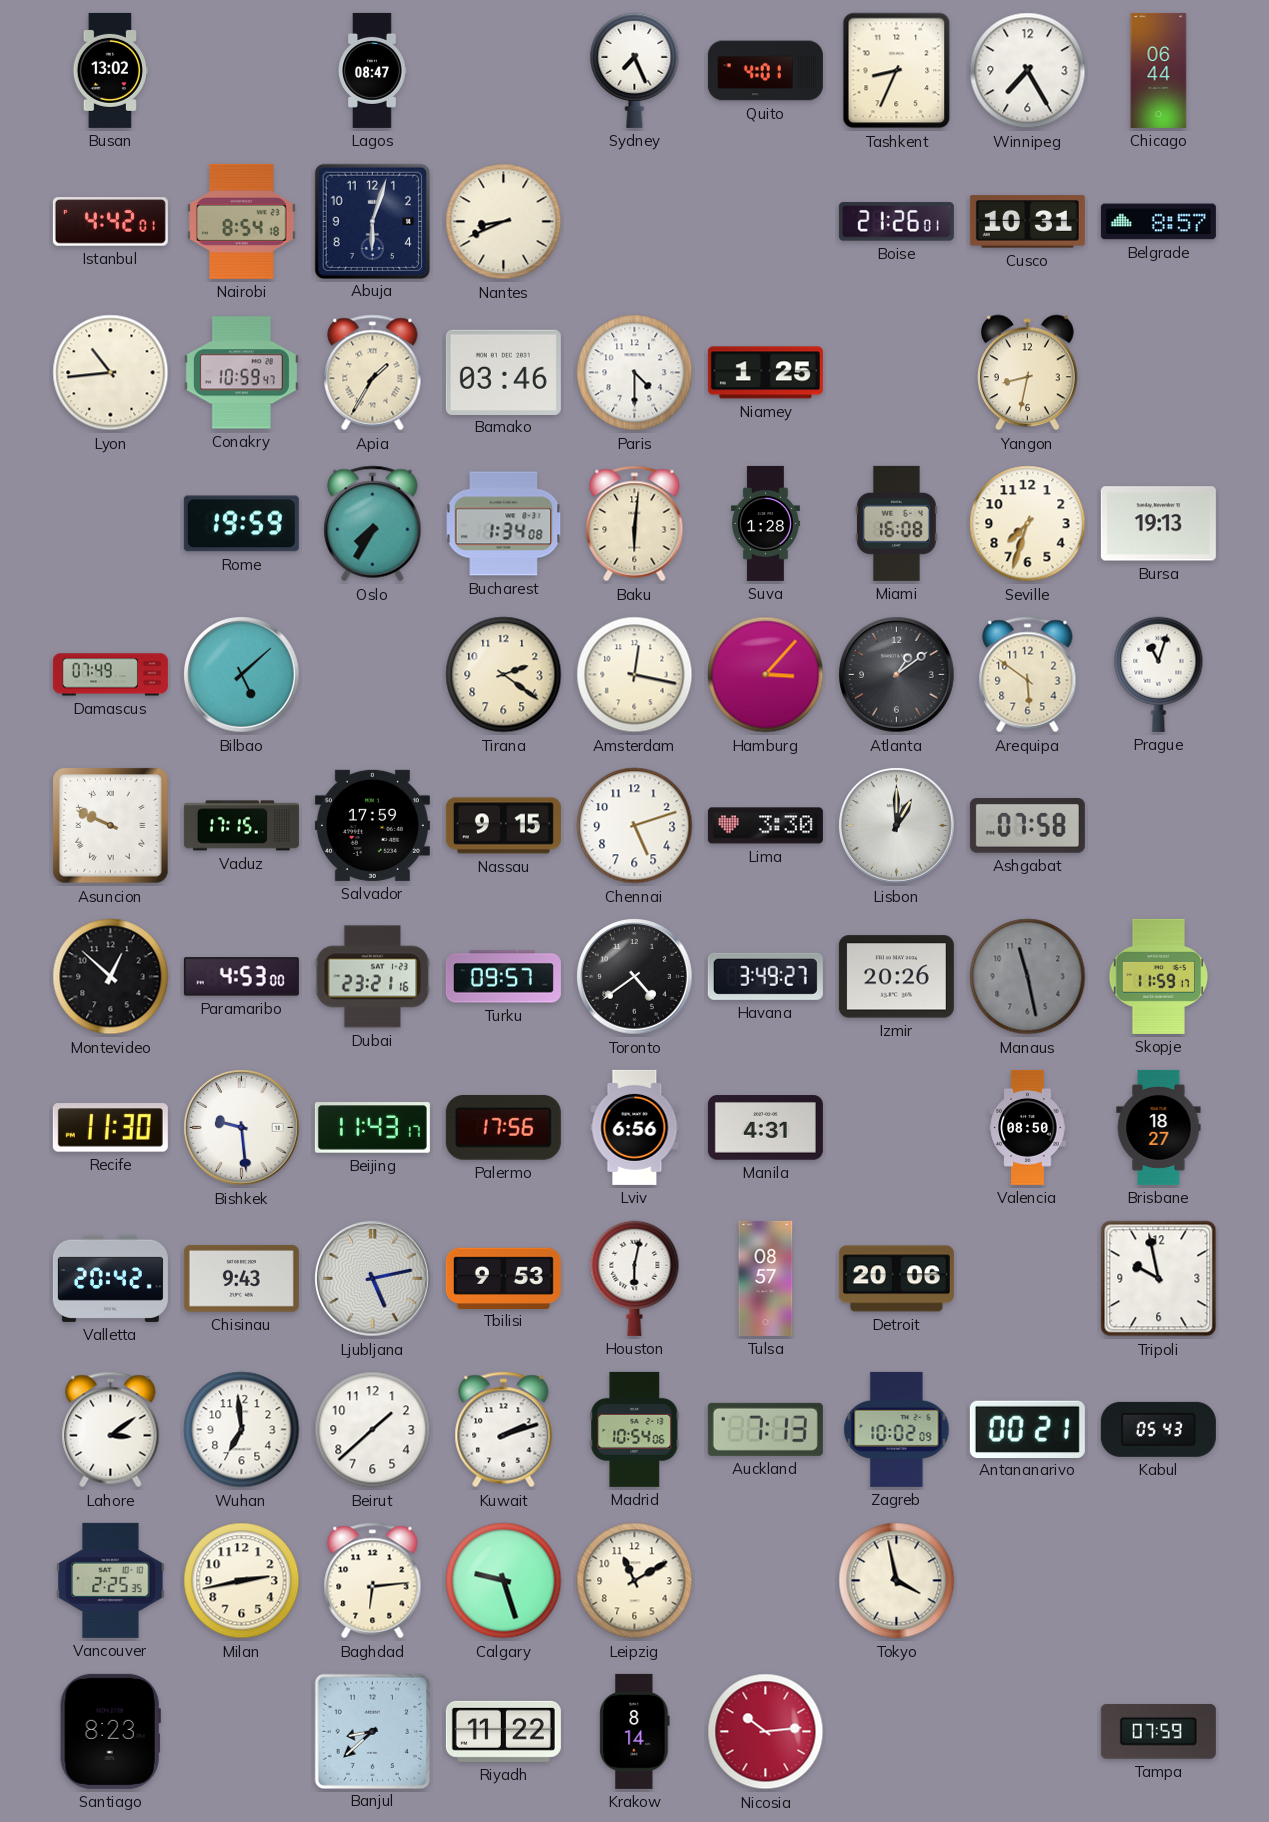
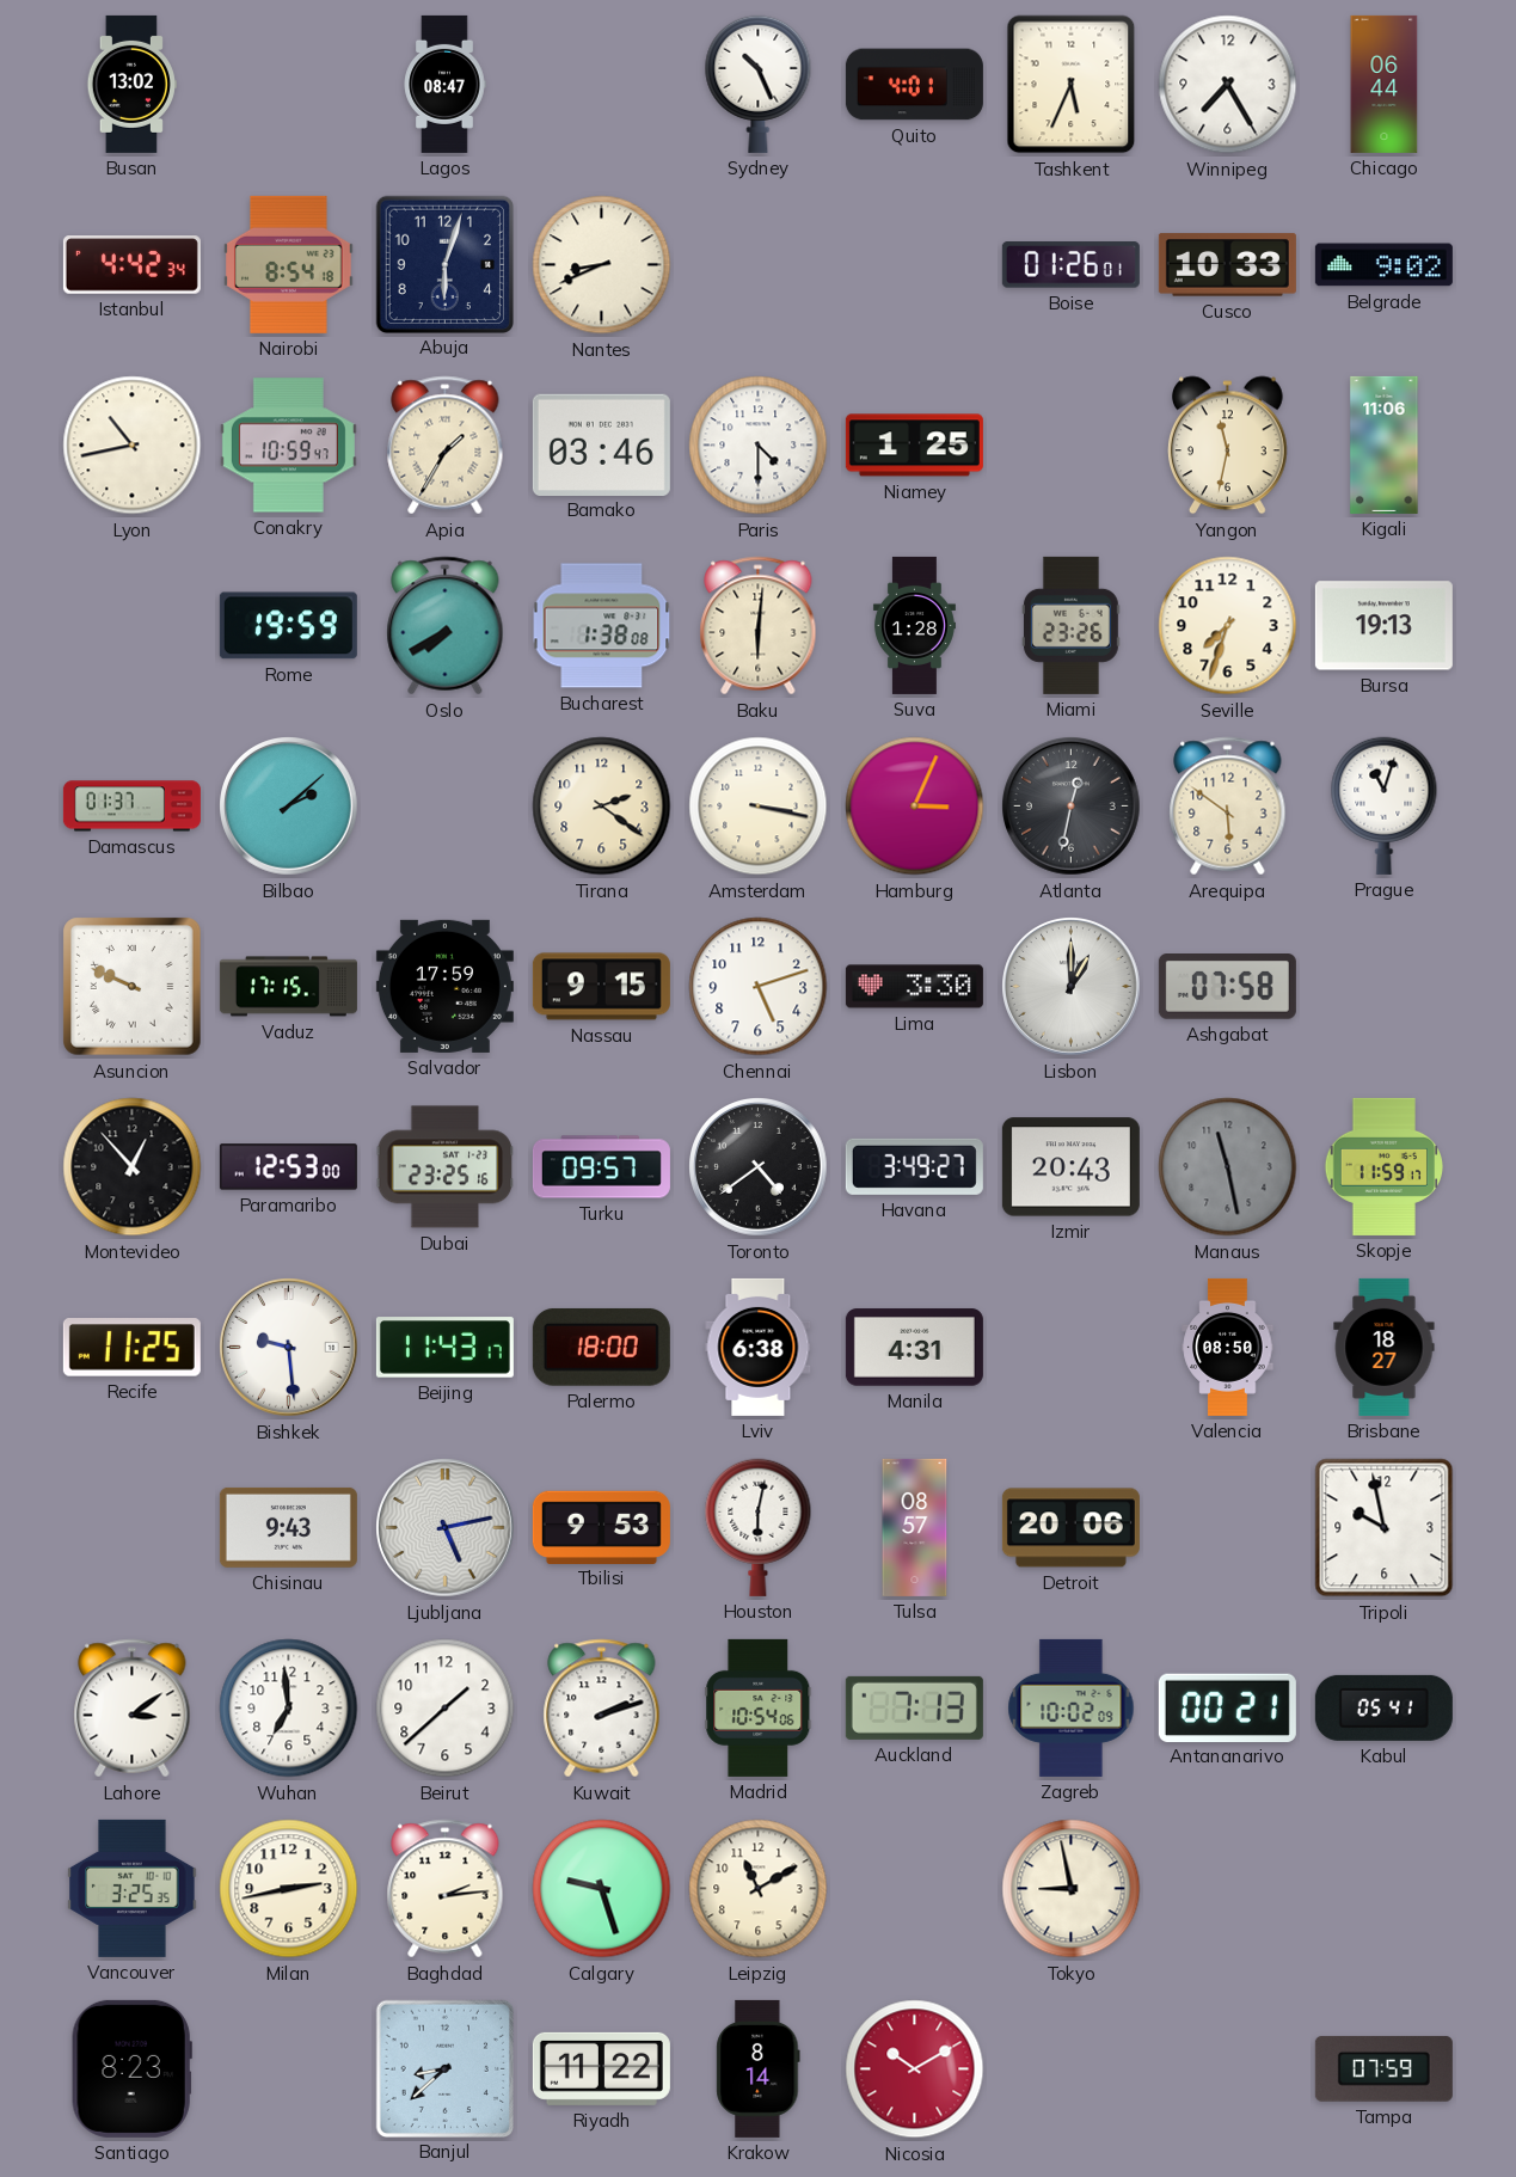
Sydney: 7:26 -> 10:26 (759, 84)
Tashkent: 8:34 -> 5:34 (1072, 85)
Istanbul: 4:42:01 -> 4:42:34 (131, 265)
Boise: 21:26 -> 01:26 (1070, 265)
Cusco: 10:31 -> 10:33 (1227, 265)
Belgrade: 8:57 -> 9:02 (1383, 265)
Lyon: 10:44 -> 10:43 (133, 446)
Yangon: 8:32 -> 11:32 (1228, 446)
Kigali: none -> 11:06 (1385, 444)
Oslo: 7:35 -> 7:40 (446, 626)
Bucharest: 1:34 -> 1:38 (602, 626)
Miami: 16:08 -> 23:26 (1070, 625)
Damascus: 07:49 -> 01:37 (131, 807)
Bilbao: 5:08 -> 2:08 (289, 807)
Amsterdam: 12:17 -> 3:17 (759, 807)
Hamburg: 3:07 -> 3:04 (915, 807)
Atlanta: 1:09 -> 12:32 (1072, 807)
Montevideo: 12:52 -> 12:53 (133, 1167)
Paramaribo: 4:53 -> 12:53 (288, 1167)
Dubai: 23:21 -> 23:25 (446, 1167)
Izmir: 20:26 -> 20:43 (1070, 1167)
Recife: 11:30 -> 11:25 (131, 1348)
Palermo: 17:56 -> 18:00 (601, 1347)
Lviv: 6:56 -> 6:38 (759, 1347)
Valletta: 20:42 -> none (110, 1278)
Kabul: 05:43 -> 05:41 (1383, 1707)
Vancouver: 2:25 -> 3:25 (133, 1888)
Baghdad: 6:14 -> 2:14 (446, 1889)
Tokyo: 3:58 -> 8:58 (1072, 1889)
Nicosia: 10:14 -> 10:10 (915, 2069)
